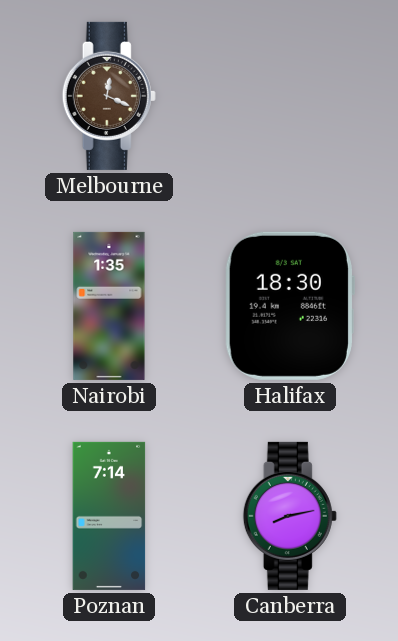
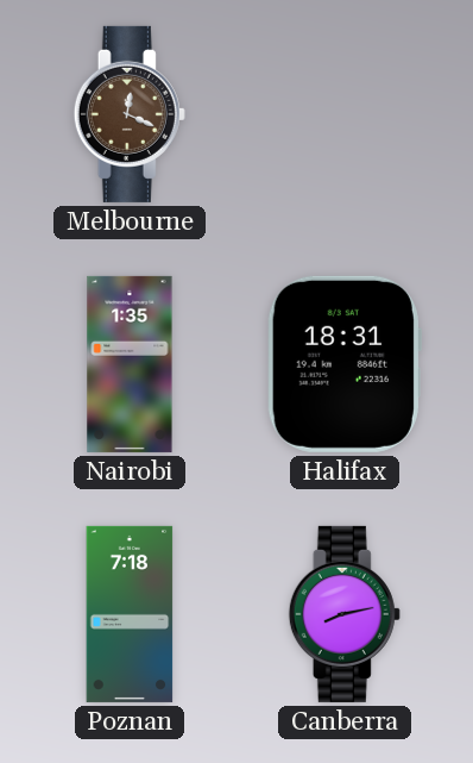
Halifax: 18:30 -> 18:31 (345, 364)
Poznan: 7:14 -> 7:18 (130, 614)
